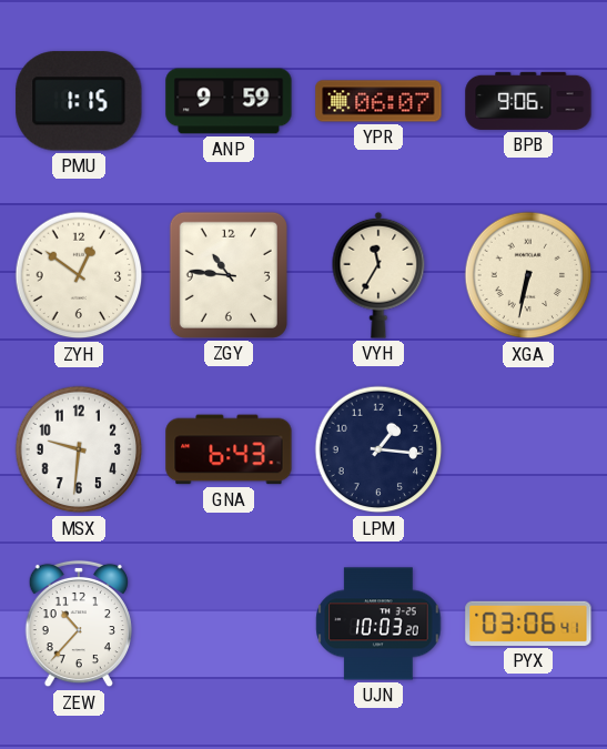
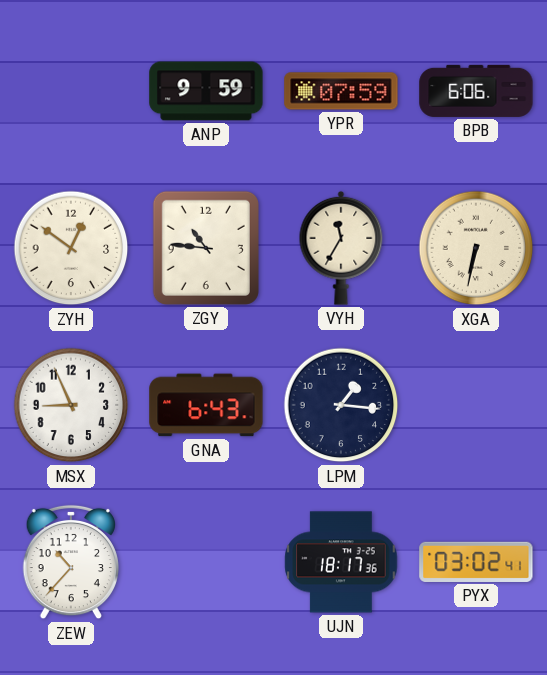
PMU: 1:15 -> none (79, 101)
YPR: 06:07 -> 07:59 (341, 91)
BPB: 9:06 -> 6:06 (476, 91)
MSX: 9:31 -> 8:56 (71, 405)
UJN: 10:03 -> 18:17 (341, 562)
PYX: 03:06 -> 03:02 (476, 562)
